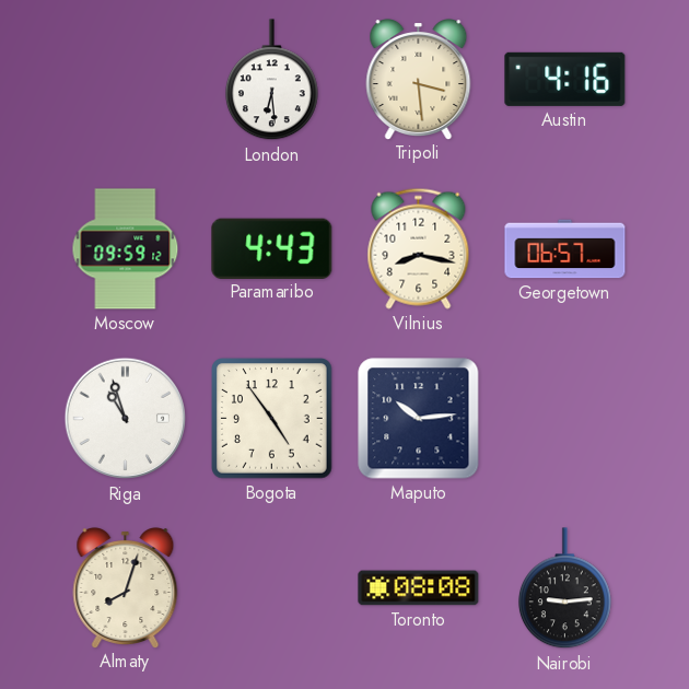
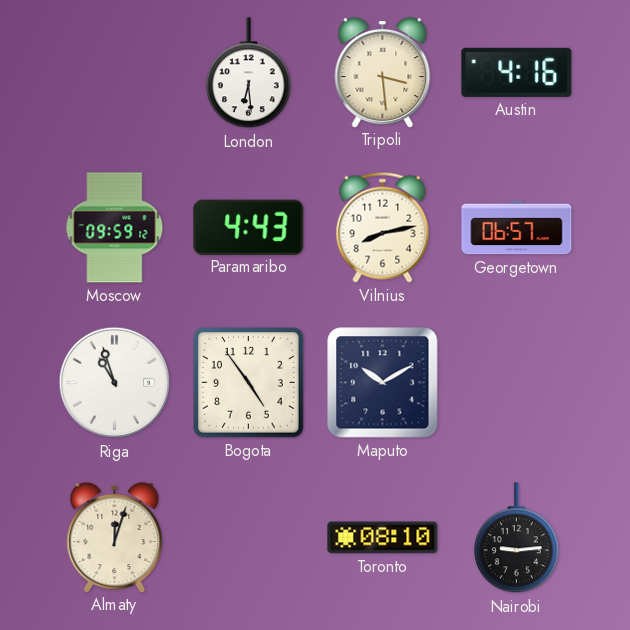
Vilnius: 8:17 -> 8:13 (383, 227)
Maputo: 10:14 -> 10:10 (383, 383)
Almaty: 8:03 -> 12:03 (115, 538)
Toronto: 08:08 -> 08:10 (383, 538)
